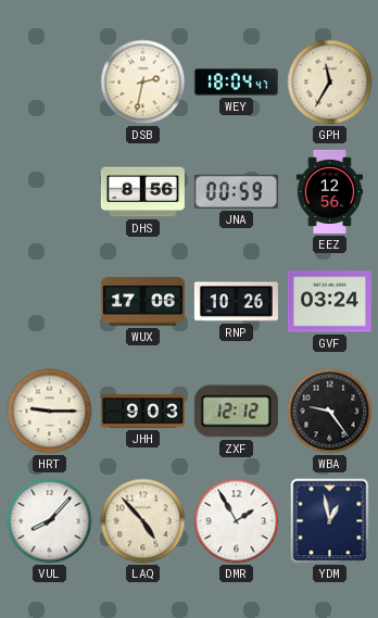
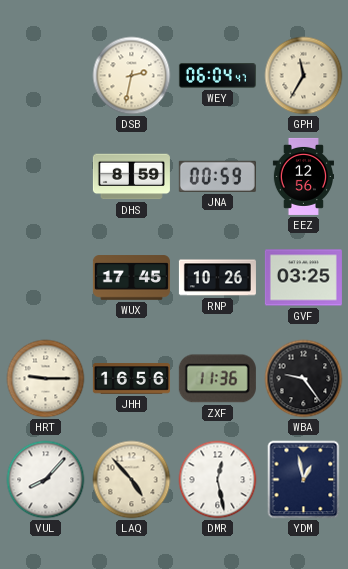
WEY: 18:04 -> 06:04 (217, 76)
DHS: 8:56 -> 8:59 (131, 177)
WUX: 17:06 -> 17:45 (131, 278)
GVF: 03:24 -> 03:25 (303, 278)
JHH: 9:03 -> 16:56 (131, 379)
ZXF: 12:12 -> 11:36 (217, 379)
DMR: 1:55 -> 12:28 (218, 480)
